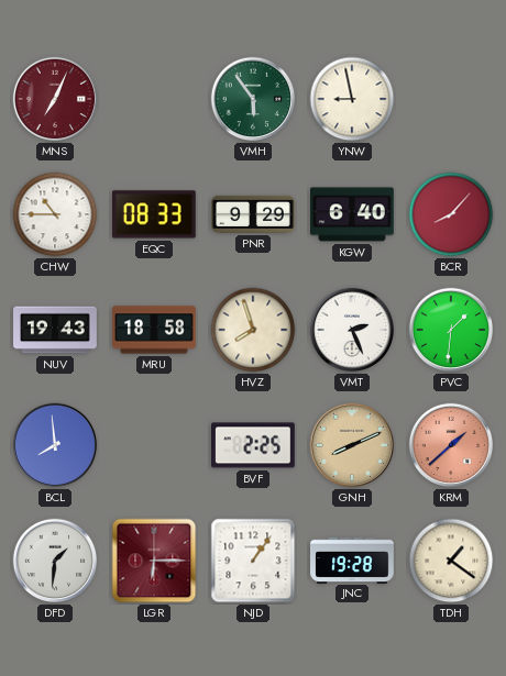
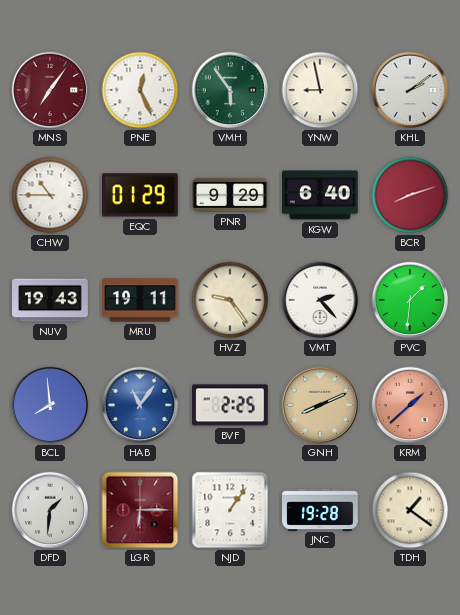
MNS: 7:04 -> 7:06 (50, 90)
PNE: none -> 12:26 (140, 90)
KHL: none -> 2:09 (410, 90)
EQC: 08:33 -> 01:29 (140, 195)
BCR: 8:07 -> 8:12 (410, 195)
MRU: 18:58 -> 19:11 (140, 300)
HVZ: 7:57 -> 9:24 (230, 300)
VMT: 2:26 -> 2:23 (320, 300)
HAB: none -> 11:06 (140, 405)
